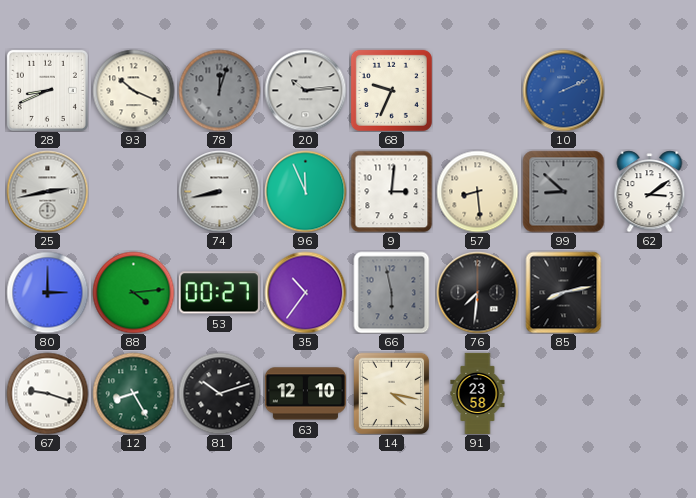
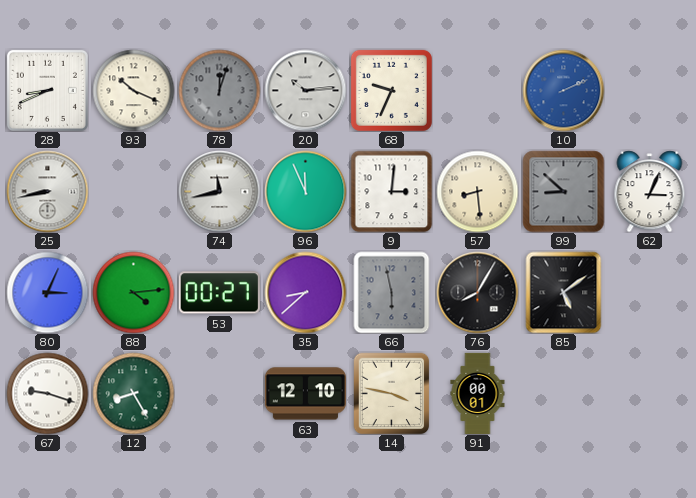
25: 2:43 -> 8:43 (47, 191)
74: 8:43 -> 11:43 (219, 191)
62: 3:09 -> 3:04 (650, 191)
80: 3:00 -> 3:04 (47, 292)
35: 10:36 -> 8:38 (305, 292)
76: 7:31 -> 8:05 (477, 292)
85: 8:13 -> 5:09 (564, 292)
81: 10:12 -> none (219, 393)
14: 4:17 -> 3:47 (392, 393)
91: 23:58 -> 00:01 (478, 393)
